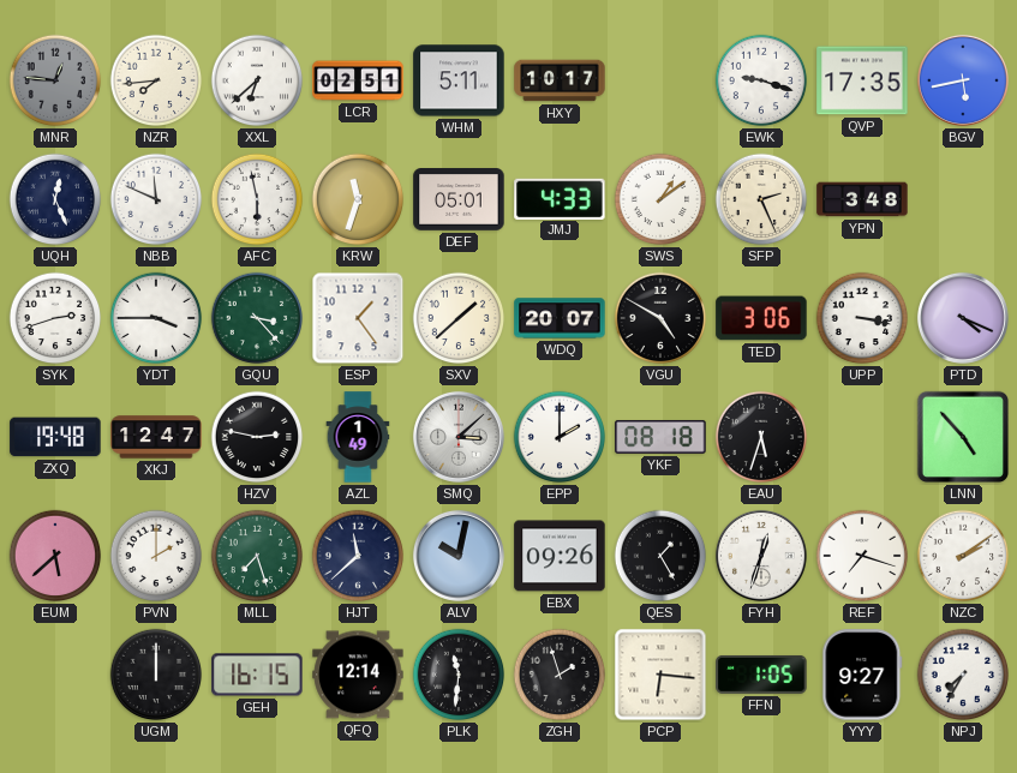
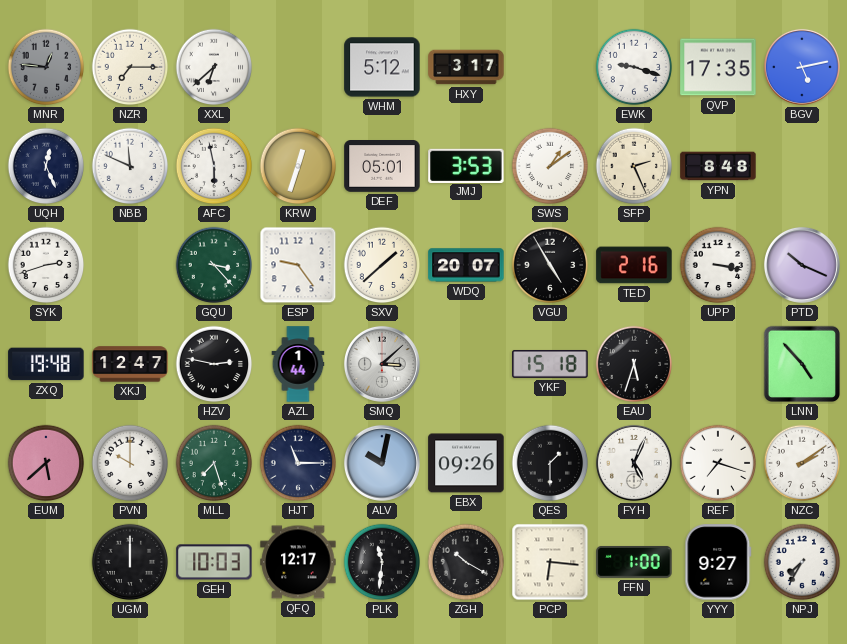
NZR: 7:44 -> 7:15 (130, 67)
LCR: 02:51 -> none (358, 80)
WHM: 5:11 -> 5:12 (382, 67)
HXY: 10:17 -> 3:17 (466, 67)
BGV: 5:43 -> 5:13 (802, 67)
KRW: 11:33 -> 12:33 (298, 166)
JMJ: 4:33 -> 3:53 (466, 165)
YPN: 3:48 -> 8:48 (718, 166)
YDT: 3:45 -> none (156, 318)
ESP: 1:24 -> 9:24 (298, 265)
VGU: 4:50 -> 4:55 (550, 265)
TED: 3:06 -> 2:16 (634, 265)
PTD: 4:19 -> 10:19 (802, 265)
AZL: 1:49 -> 1:44 (298, 364)
EPP: 2:00 -> none (560, 437)
YKF: 08:18 -> 15:18 (550, 364)
PVN: 2:00 -> 10:00 (130, 463)
HJT: 11:38 -> 11:15 (298, 463)
QES: 1:25 -> 1:30 (550, 463)
FYH: 12:33 -> 5:04 (634, 463)
GEH: 16:15 -> 10:03 (214, 562)
QFQ: 12:14 -> 12:17 (298, 562)
ZGH: 1:57 -> 10:20 (466, 562)
FFN: 1:05 -> 1:00 (634, 562)
